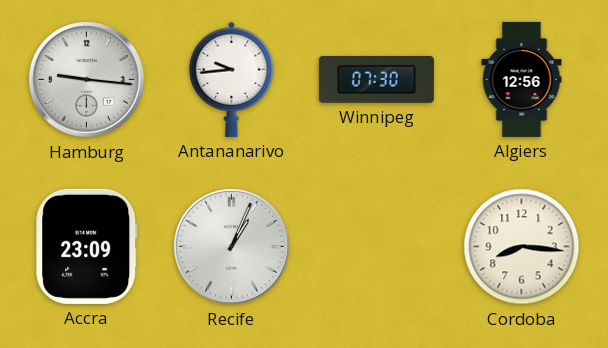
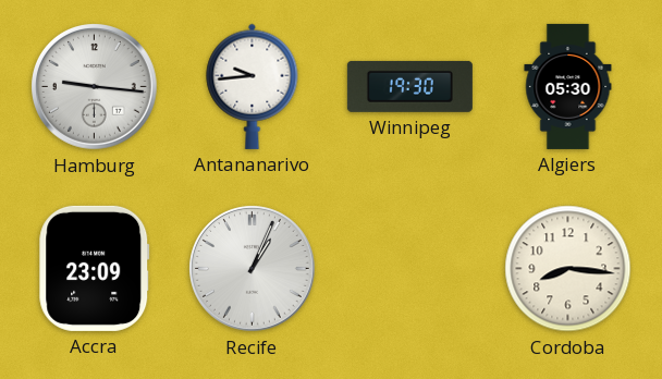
Winnipeg: 07:30 -> 19:30 (409, 86)
Algiers: 12:56 -> 05:30 (568, 86)
